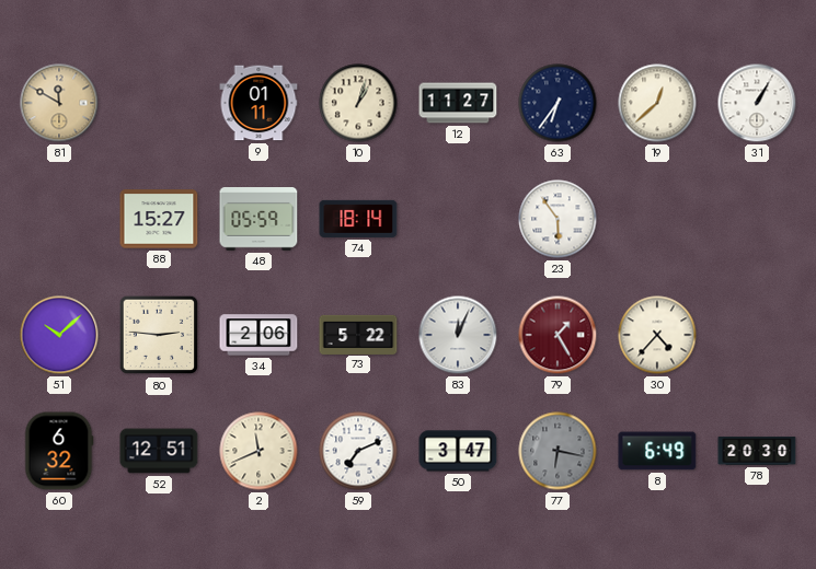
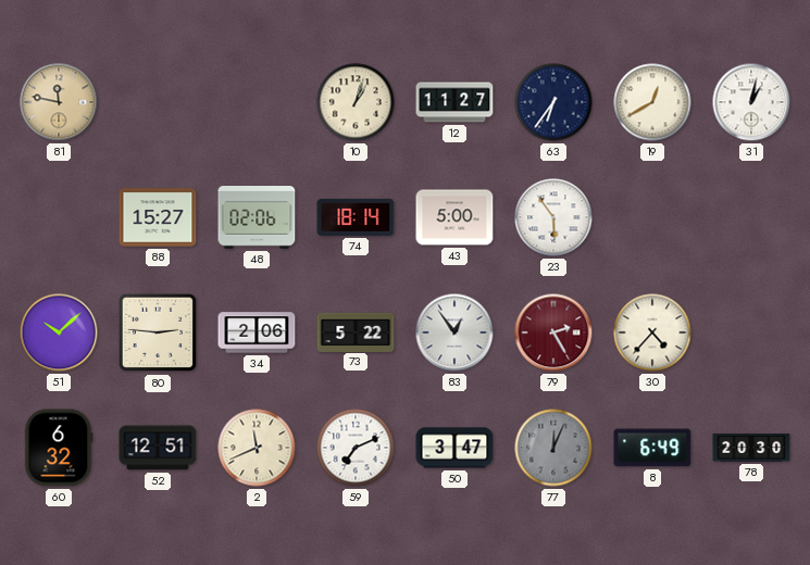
81: 11:50 -> 11:47 (59, 102)
9: 01:11 -> none (258, 103)
19: 12:38 -> 12:40 (652, 102)
31: 1:05 -> 1:02 (751, 102)
48: 05:59 -> 02:06 (257, 218)
43: none -> 5:00 (454, 217)
83: 12:04 -> 12:54 (454, 332)
79: 1:25 -> 2:25 (553, 332)
77: 6:17 -> 12:04 (553, 448)
